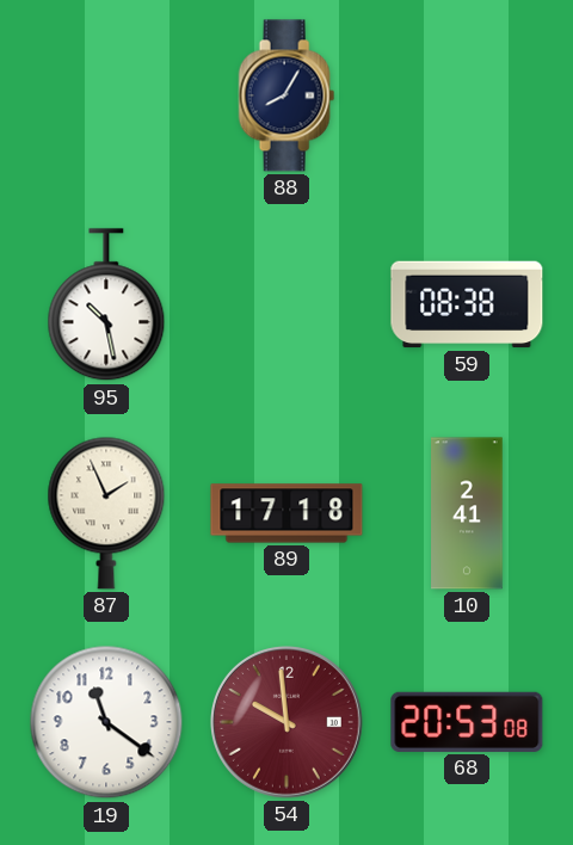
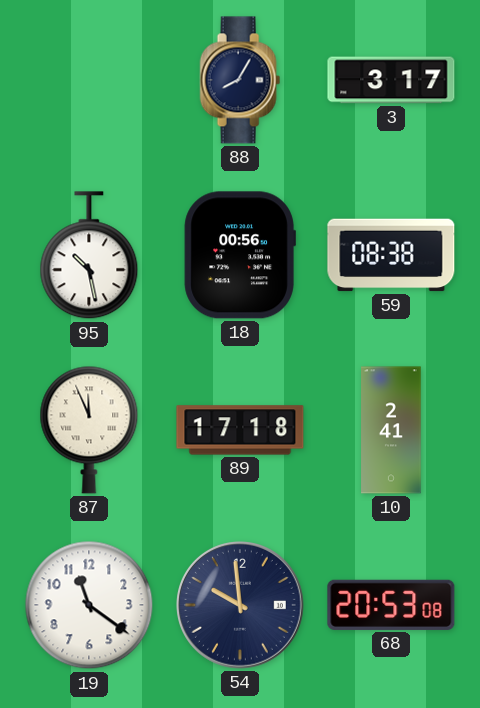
3: none -> 3:17 (391, 80)
18: none -> 00:56 (240, 255)
87: 1:56 -> 11:56 (89, 430)
54 dial: burgundy -> navy (241, 606)
